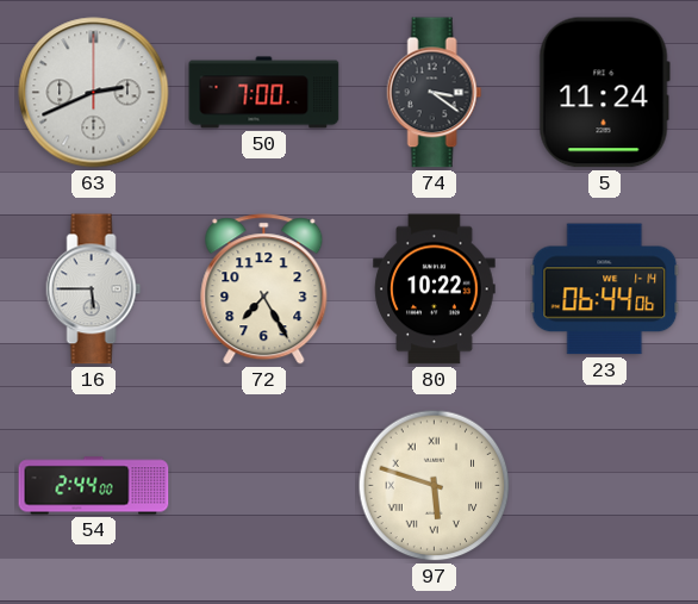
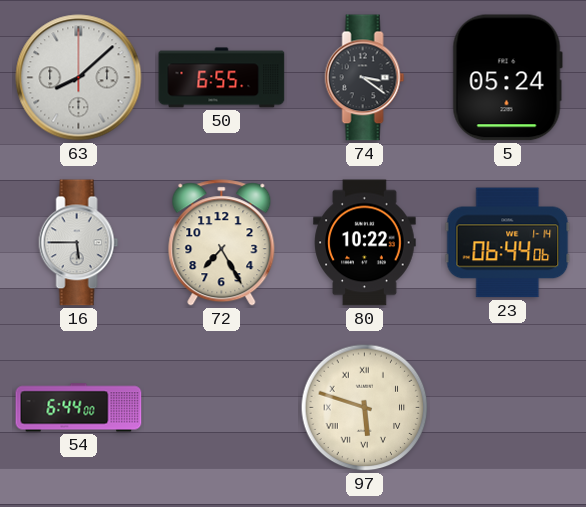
63: 2:41 -> 8:08 (79, 78)
50: 7:00 -> 6:55 (222, 78)
5: 11:24 -> 05:24 (507, 78)
54: 2:44 -> 6:44 (79, 408)
